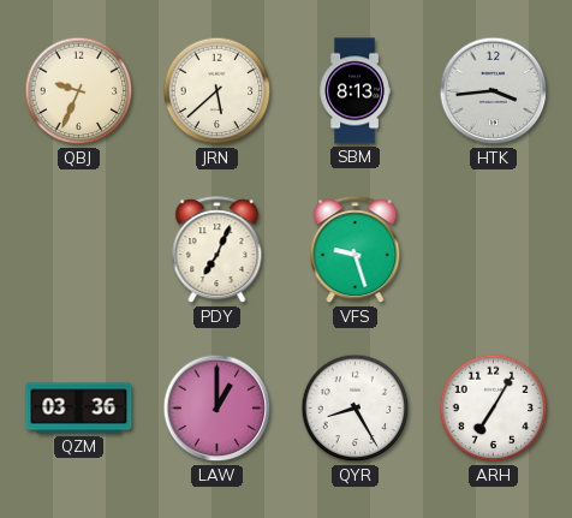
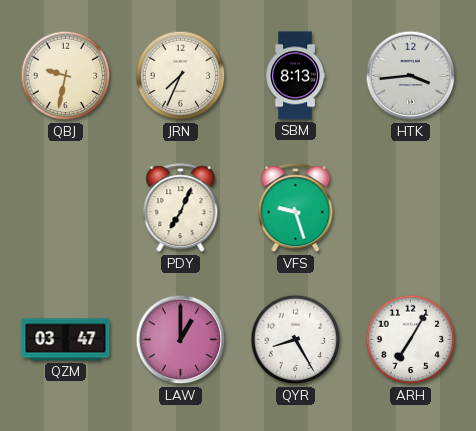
QBJ: 9:34 -> 9:32 (66, 76)
JRN: 5:38 -> 7:34 (181, 76)
QZM: 03:36 -> 03:47 (66, 340)
